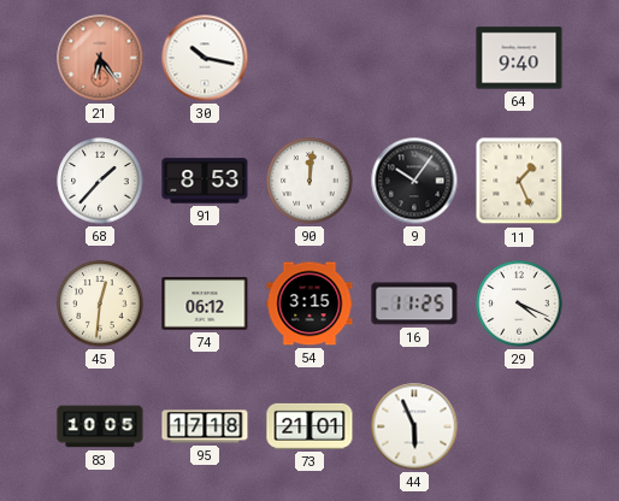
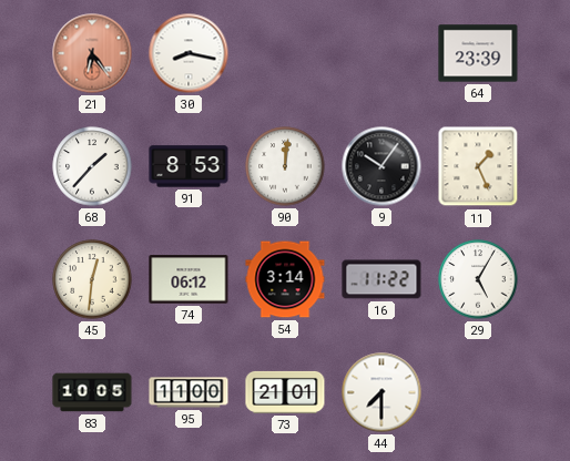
30: 10:17 -> 8:17 (189, 53)
64: 9:40 -> 23:39 (478, 53)
54: 3:15 -> 3:14 (285, 279)
16: 11:25 -> 11:22 (381, 279)
29: 4:19 -> 5:05 (478, 279)
95: 17:18 -> 11:00 (189, 392)
44: 5:56 -> 7:30 (381, 392)
